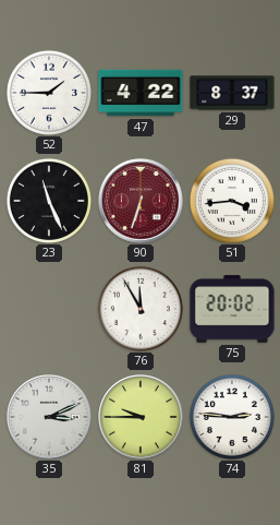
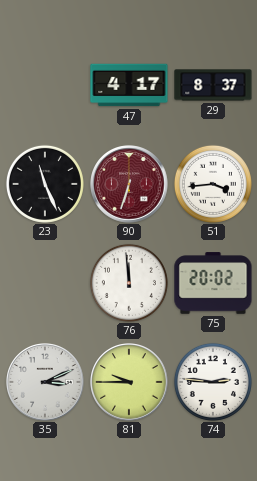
52: 1:45 -> none (49, 93)
47: 4:22 -> 4:17 (129, 85)
76: 11:55 -> 11:59 (129, 283)
